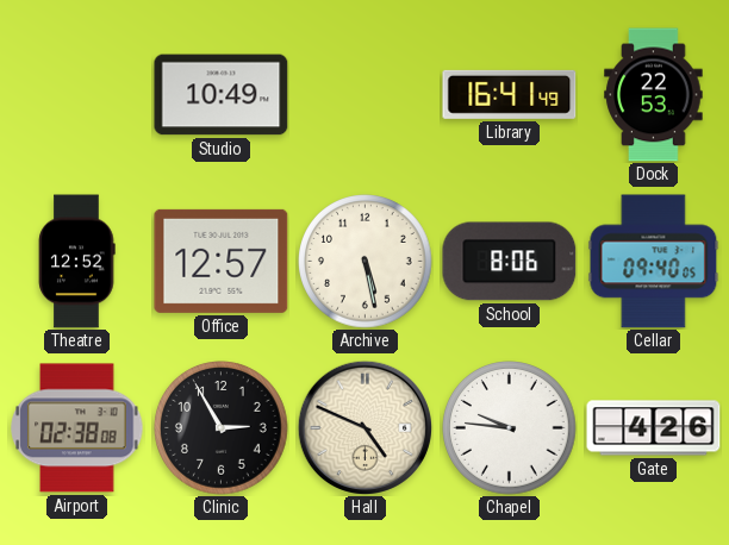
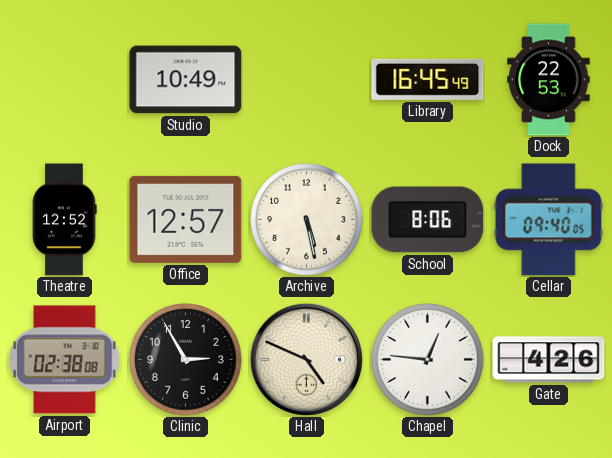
Library: 16:41 -> 16:45 (428, 79)
Chapel: 9:46 -> 12:46 (428, 360)
